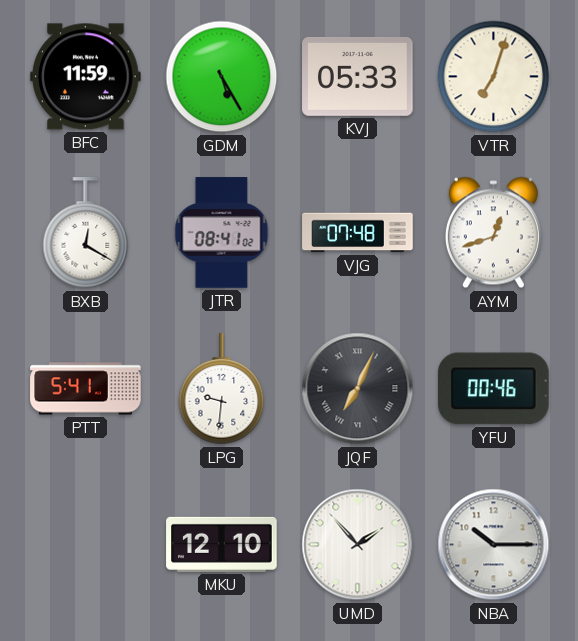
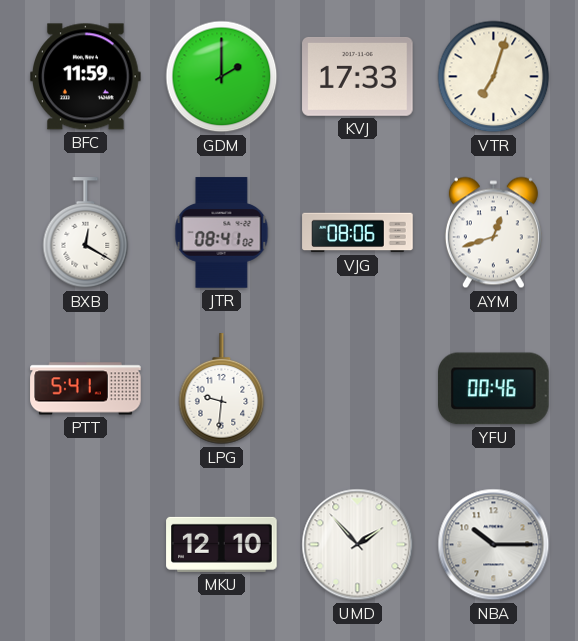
GDM: 5:25 -> 2:00 (222, 77)
KVJ: 05:33 -> 17:33 (358, 76)
VJG: 07:48 -> 08:06 (358, 233)
JQF: 7:04 -> none (358, 389)
